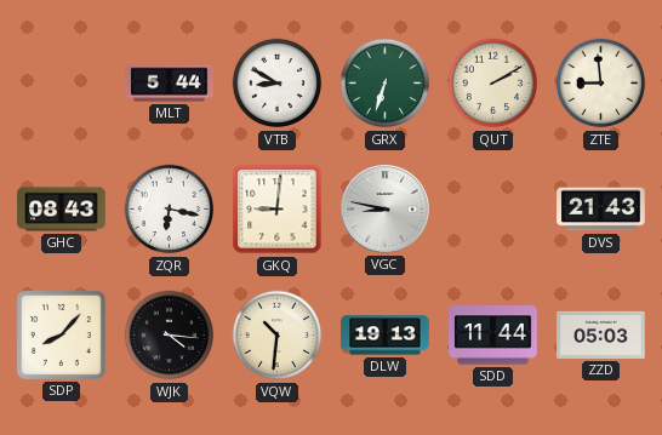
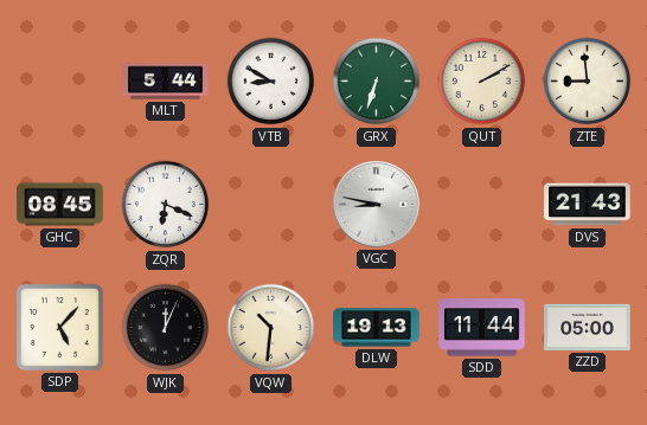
GHC: 08:43 -> 08:45 (60, 205)
ZQR: 6:17 -> 6:19 (166, 205)
GKQ: 9:01 -> none (278, 210)
SDP: 8:07 -> 5:07 (59, 327)
WJK: 4:16 -> 12:04 (166, 328)
ZZD: 05:03 -> 05:00 (588, 327)
